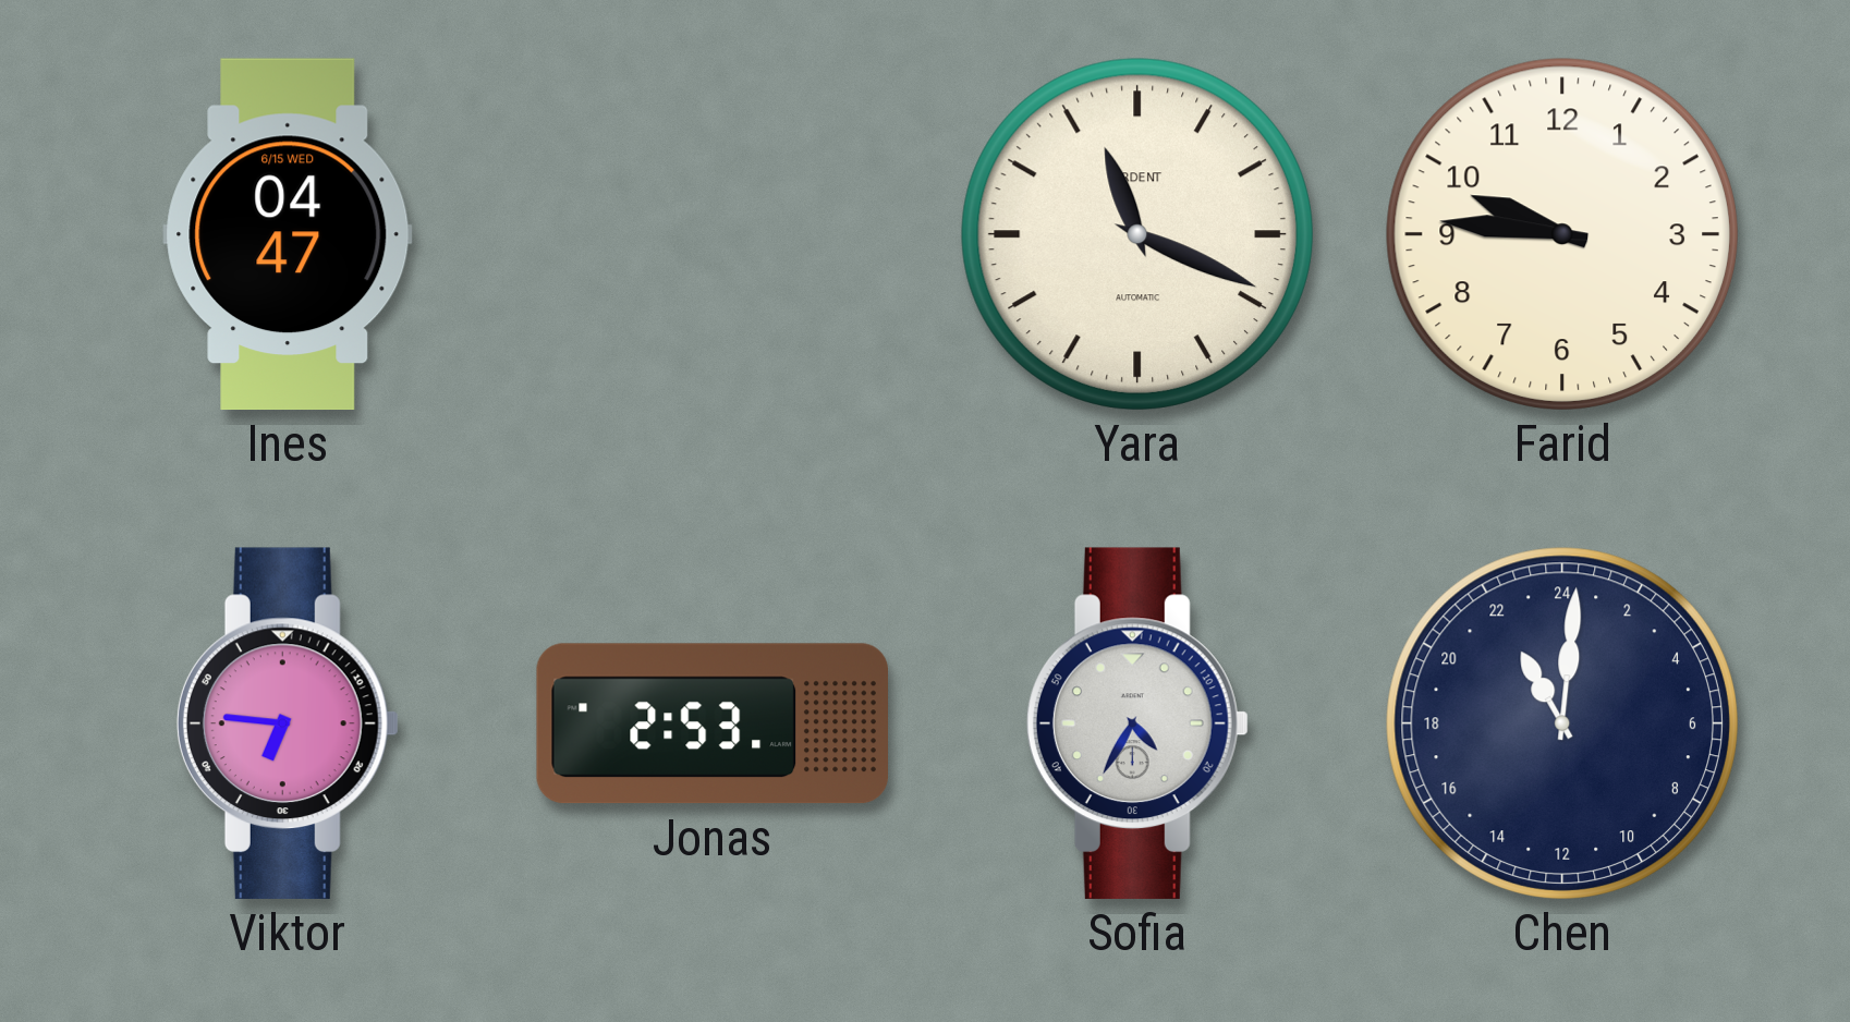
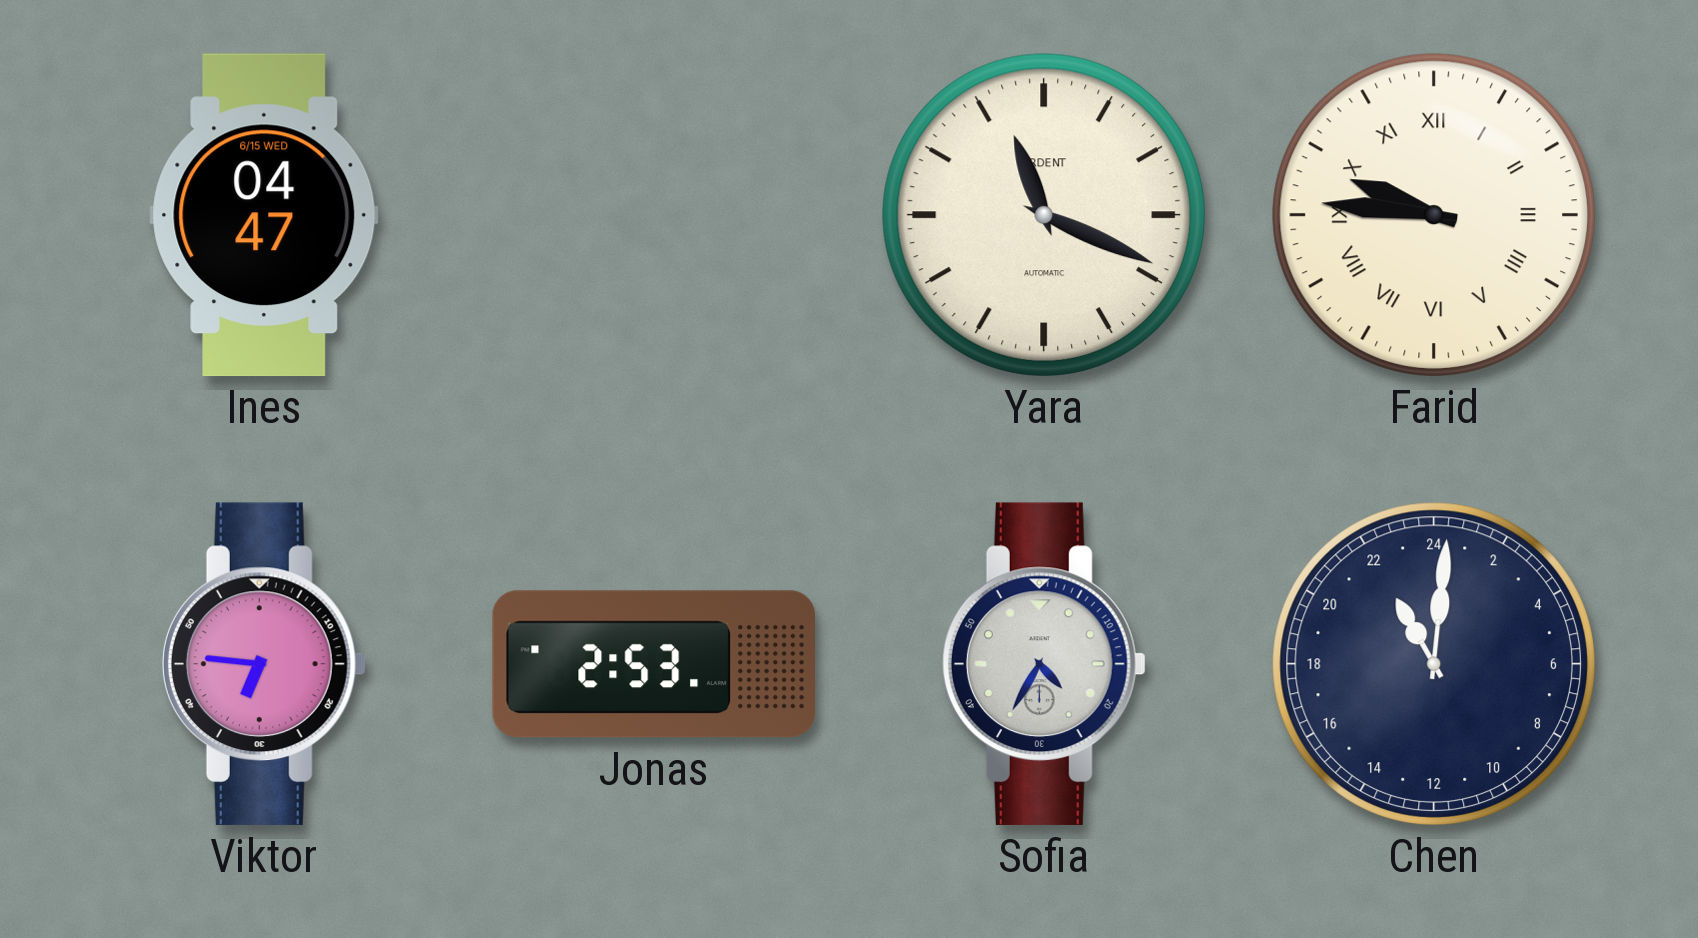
Farid numerals: Arabic -> Roman (1434, 215)
